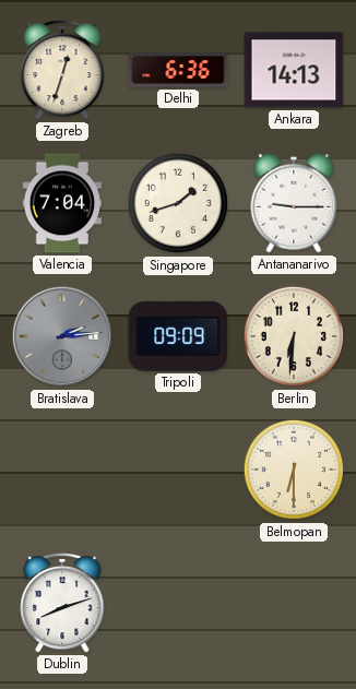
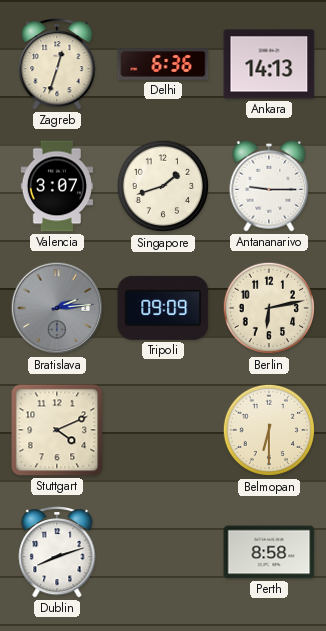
Valencia: 7:04 -> 3:07 (57, 186)
Berlin: 6:31 -> 6:13 (269, 308)
Stuttgart: none -> 4:11 (57, 430)
Perth: none -> 8:58 (269, 552)
